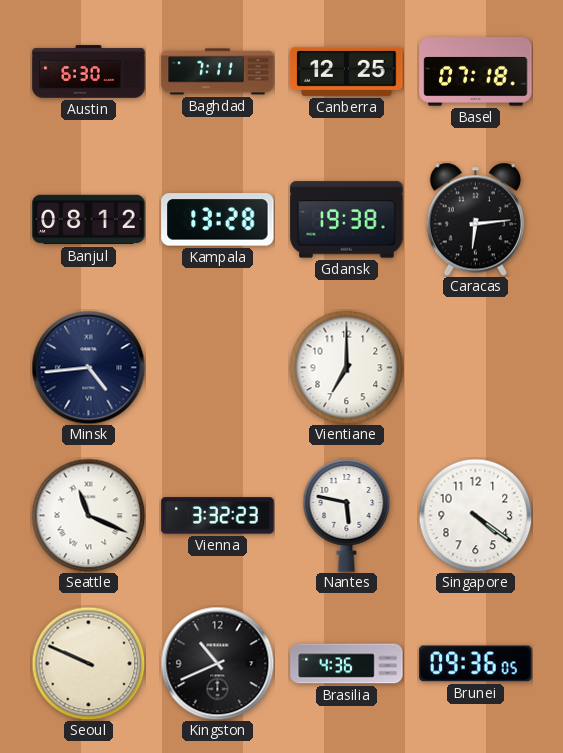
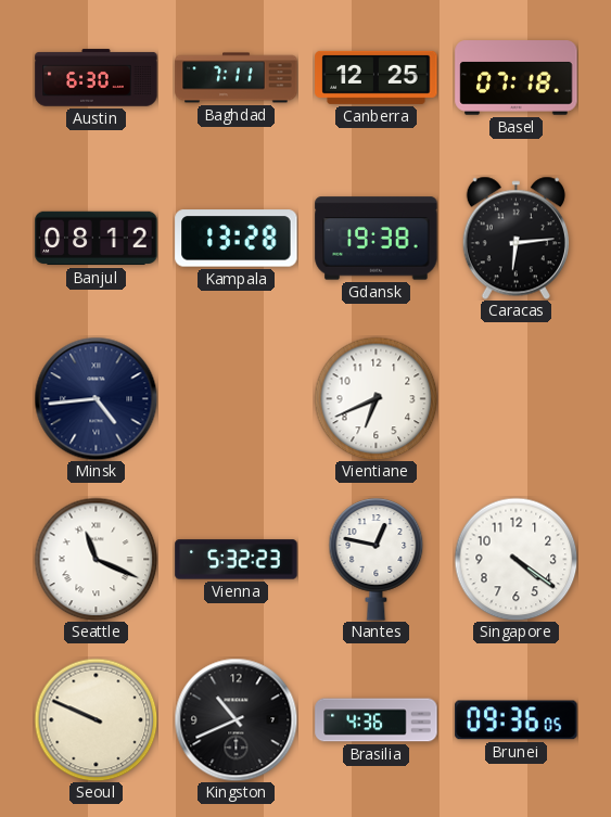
Vientiane: 7:00 -> 6:41 (375, 398)
Vienna: 3:32 -> 5:32 (237, 560)
Nantes: 5:47 -> 12:47 (377, 560)
